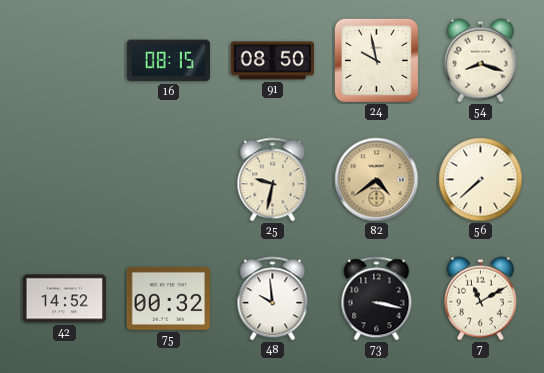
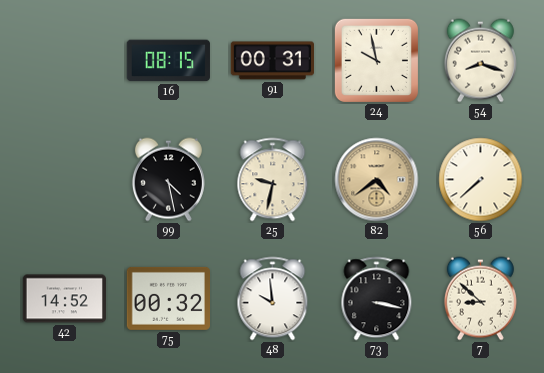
91: 08:50 -> 00:31 (272, 61)
99: none -> 4:28 (168, 180)
7: 11:10 -> 8:52 (480, 299)
